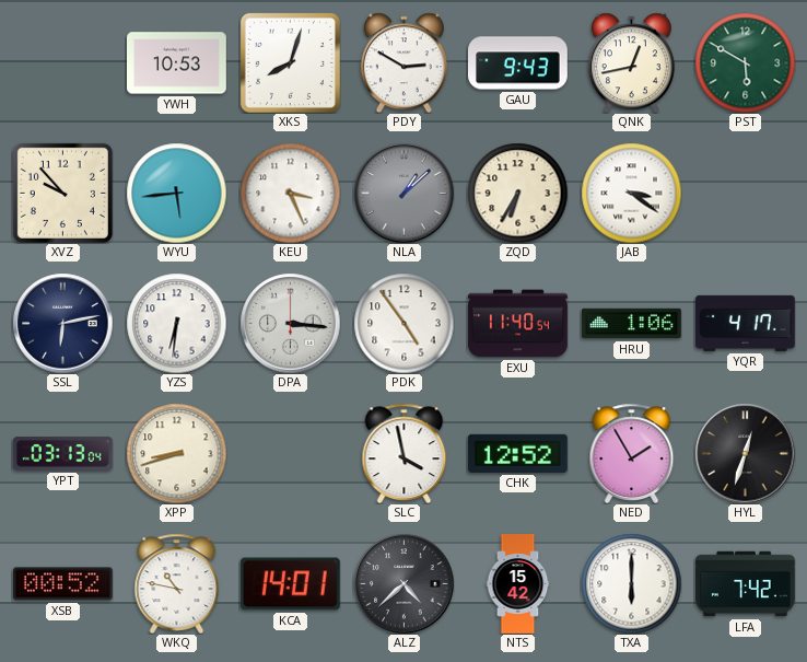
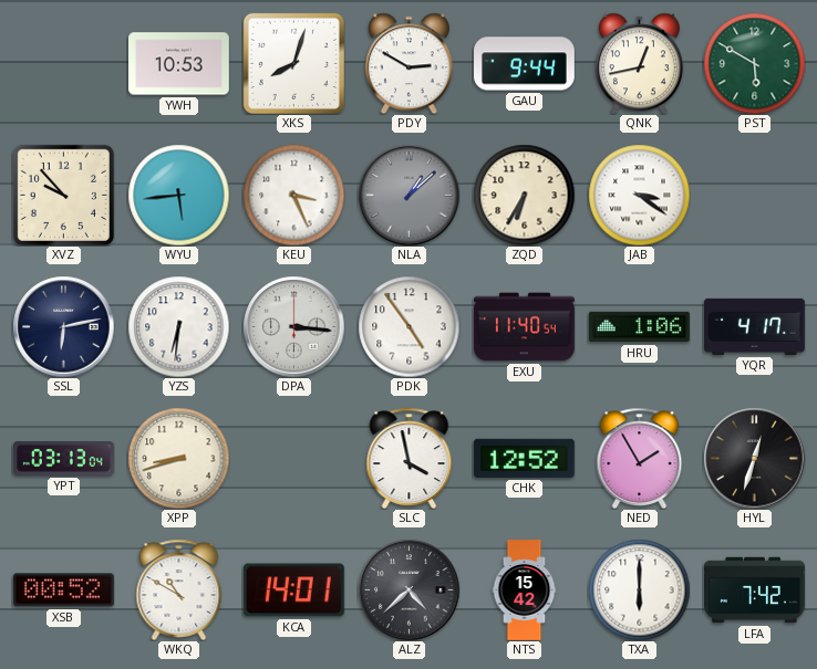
GAU: 9:43 -> 9:44 (525, 64)
WKQ: 10:47 -> 10:50 (179, 589)
